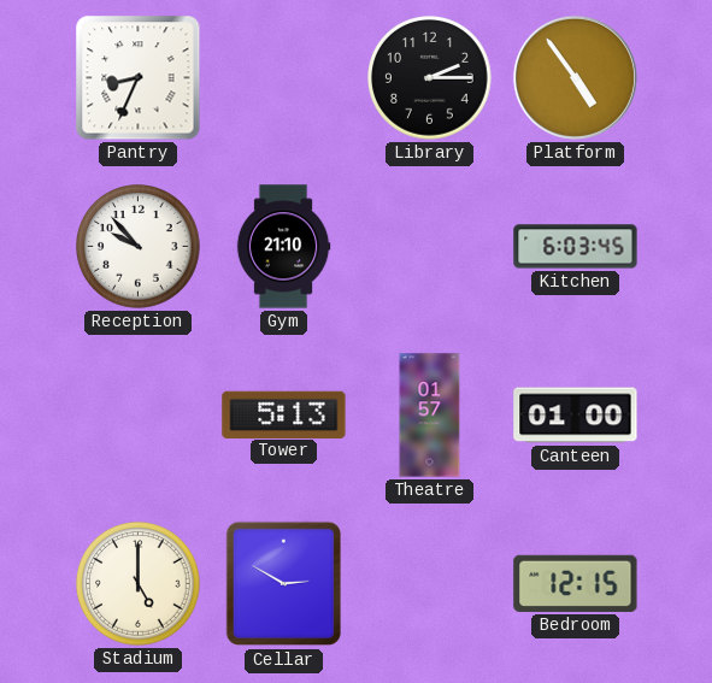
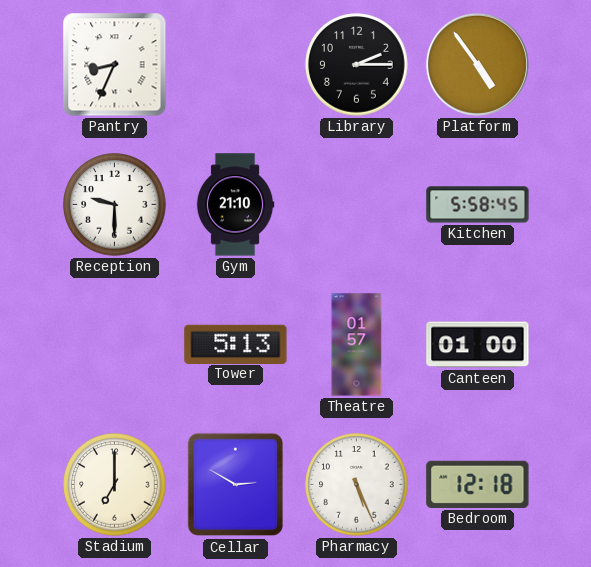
Reception: 9:53 -> 9:30 (115, 205)
Kitchen: 6:03 -> 5:58 (478, 205)
Stadium: 5:00 -> 7:00 (115, 485)
Pharmacy: none -> 5:26 (357, 485)
Bedroom: 12:15 -> 12:18 (478, 484)
